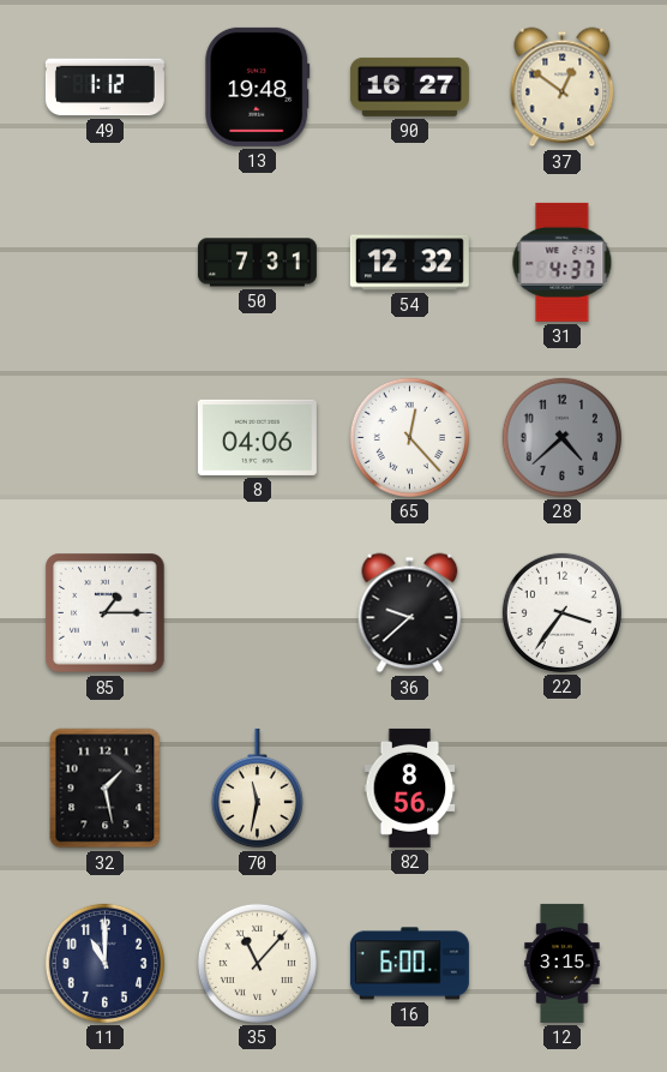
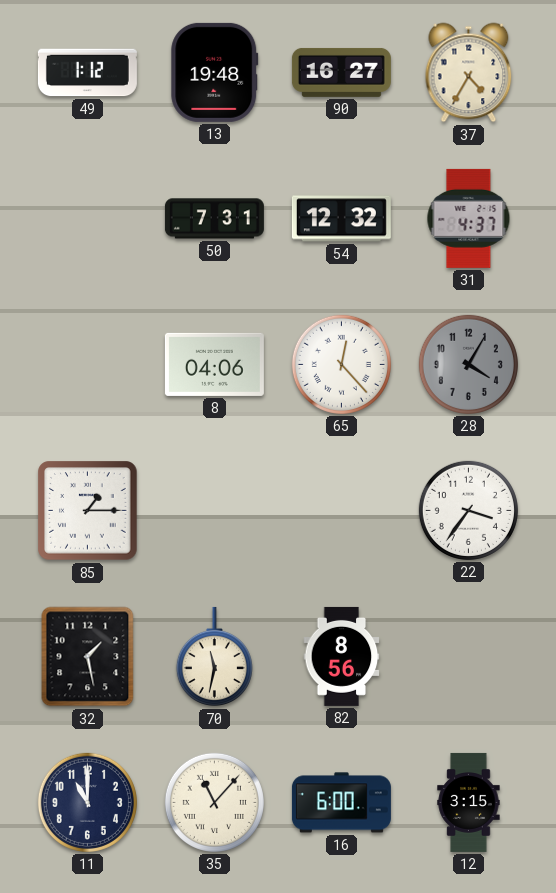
37: 12:51 -> 4:35 (469, 73)
28: 4:38 -> 4:05 (468, 364)
36: 9:38 -> none (410, 613)
